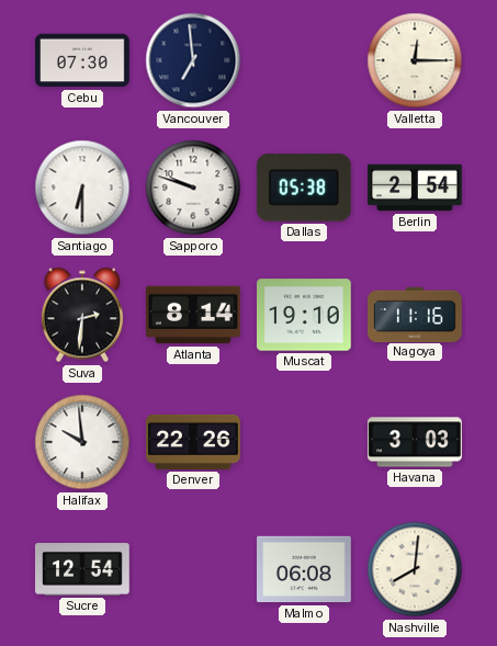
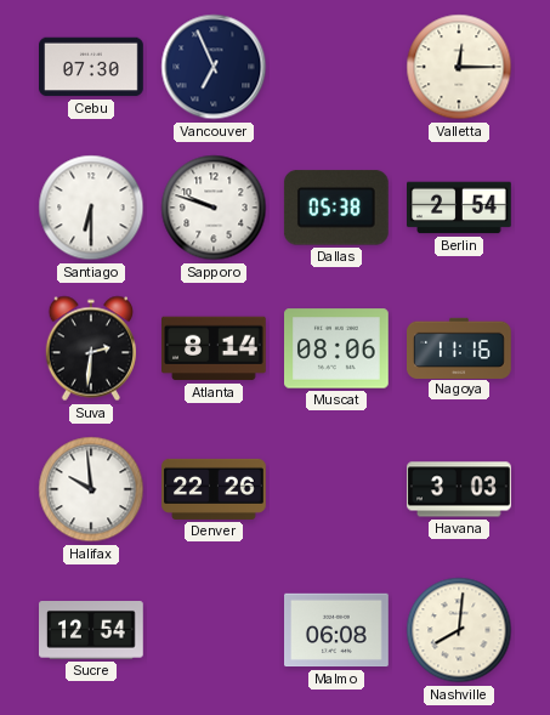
Vancouver: 6:59 -> 6:56 (214, 67)
Muscat: 19:10 -> 08:06 (338, 348)
